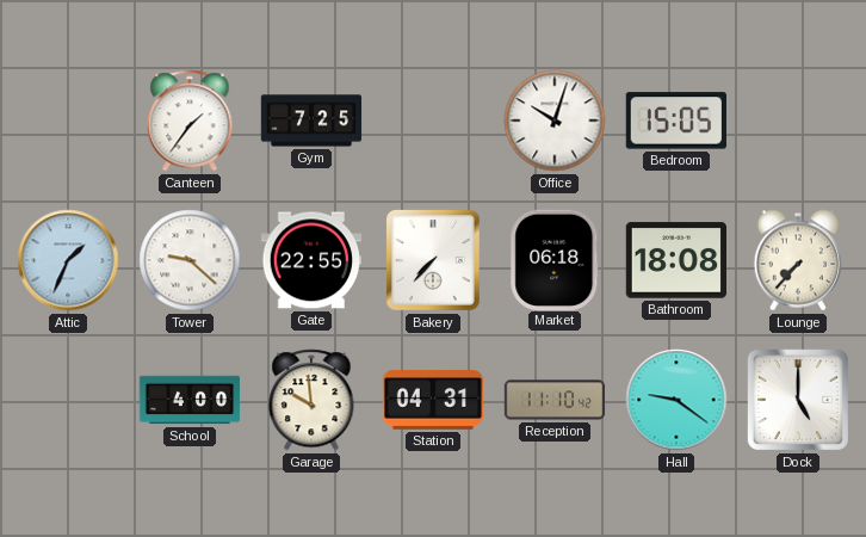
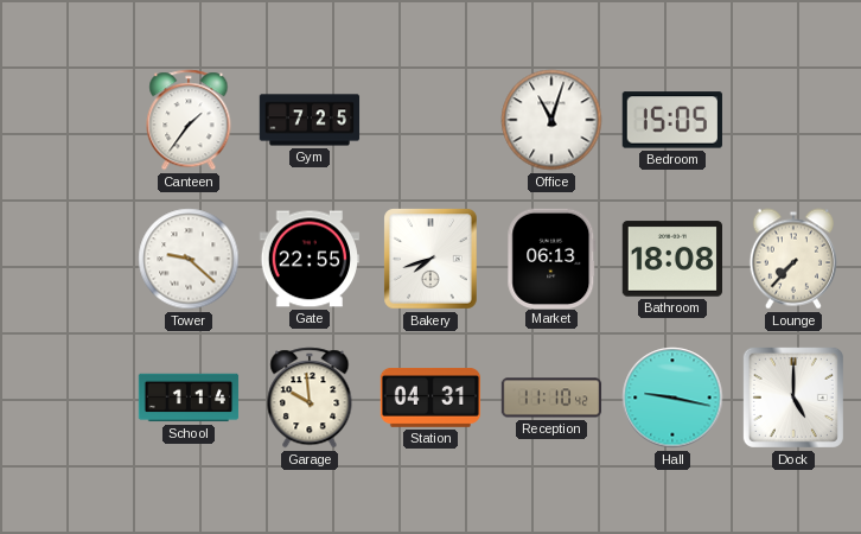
Office: 10:03 -> 11:03 (551, 120)
Attic: 1:34 -> none (68, 260)
Bakery: 7:37 -> 7:42 (432, 259)
Market: 06:18 -> 06:13 (551, 258)
School: 4:00 -> 1:14 (189, 398)
Hall: 9:21 -> 9:17 (672, 398)
